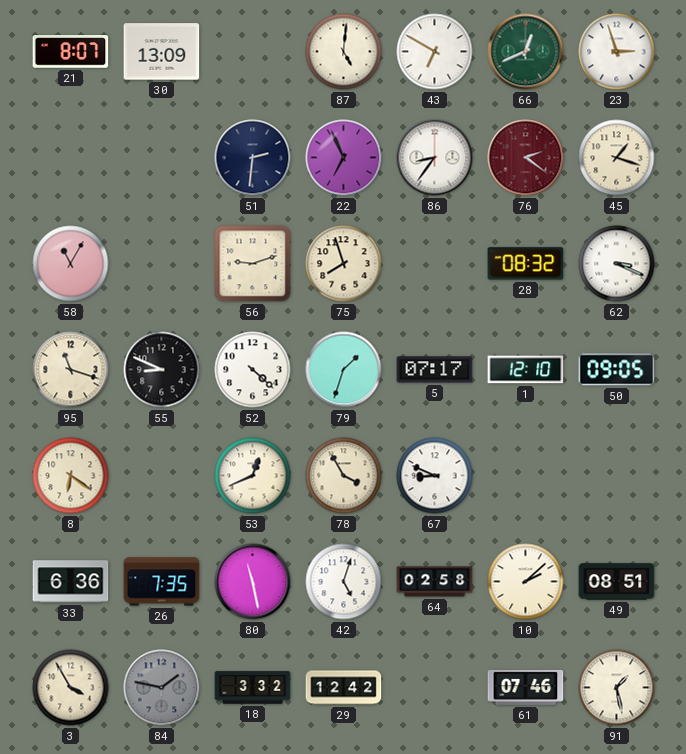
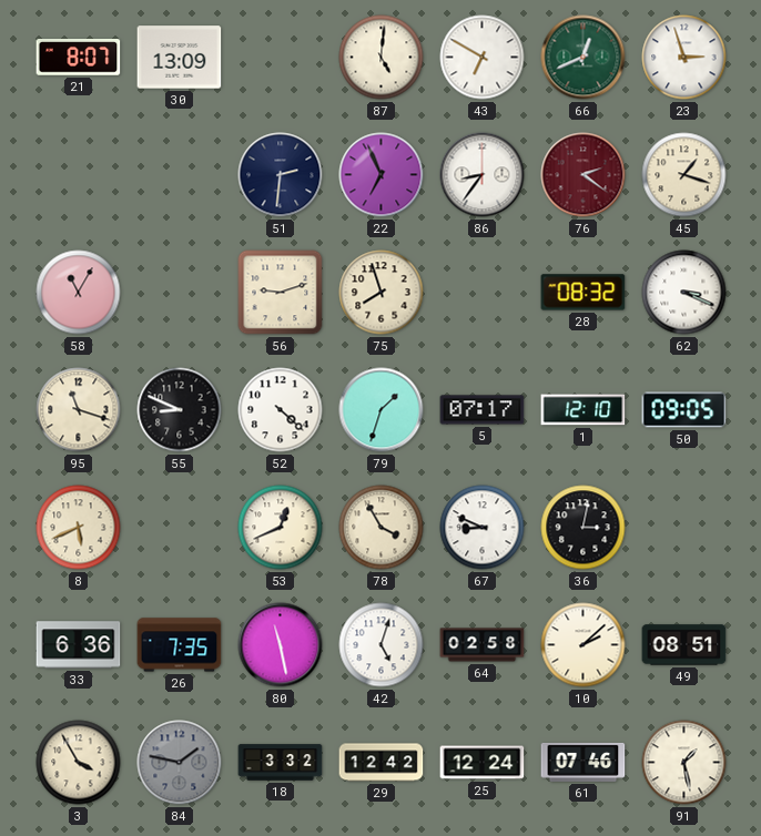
8: 6:21 -> 5:41 (79, 528)
36: none -> 3:02 (584, 528)
25: none -> 12:24 (483, 763)
